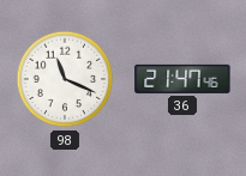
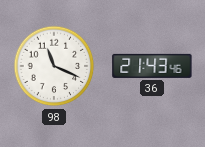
36: 21:47 -> 21:43 (152, 66)
